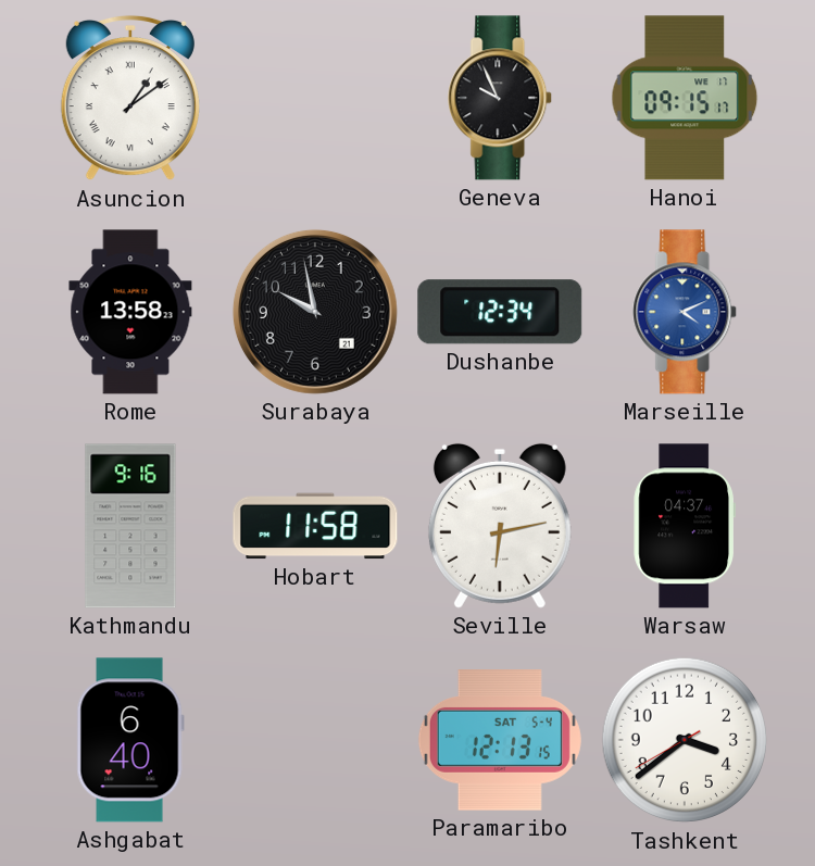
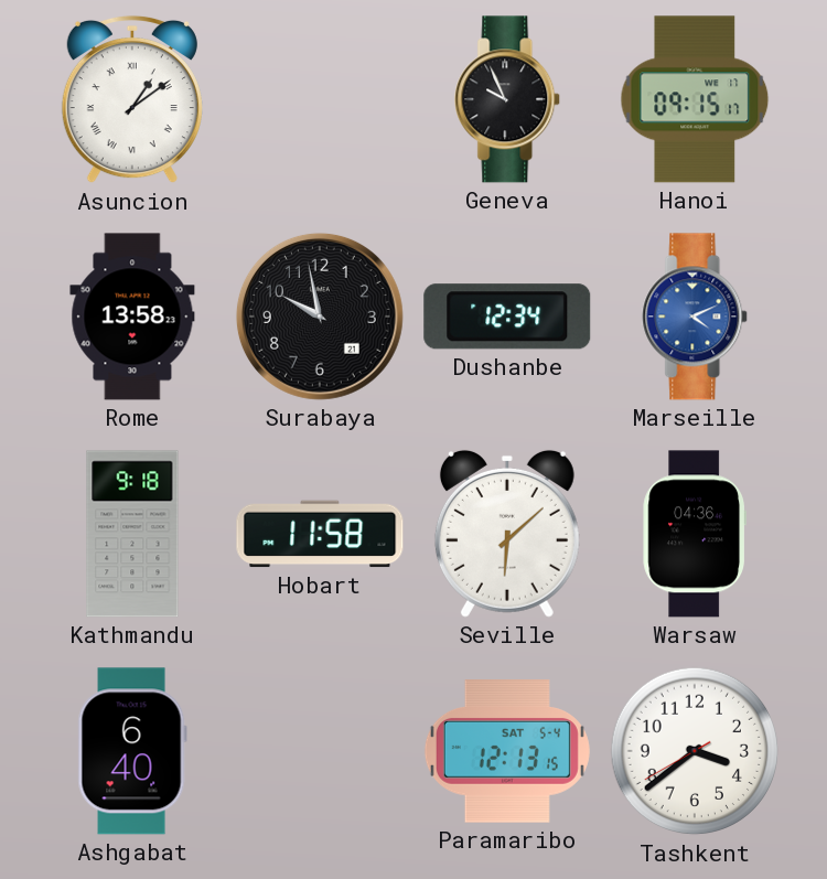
Kathmandu: 9:16 -> 9:18 (132, 534)
Seville: 6:13 -> 6:08 (507, 534)
Warsaw: 04:37 -> 04:36 (694, 534)
